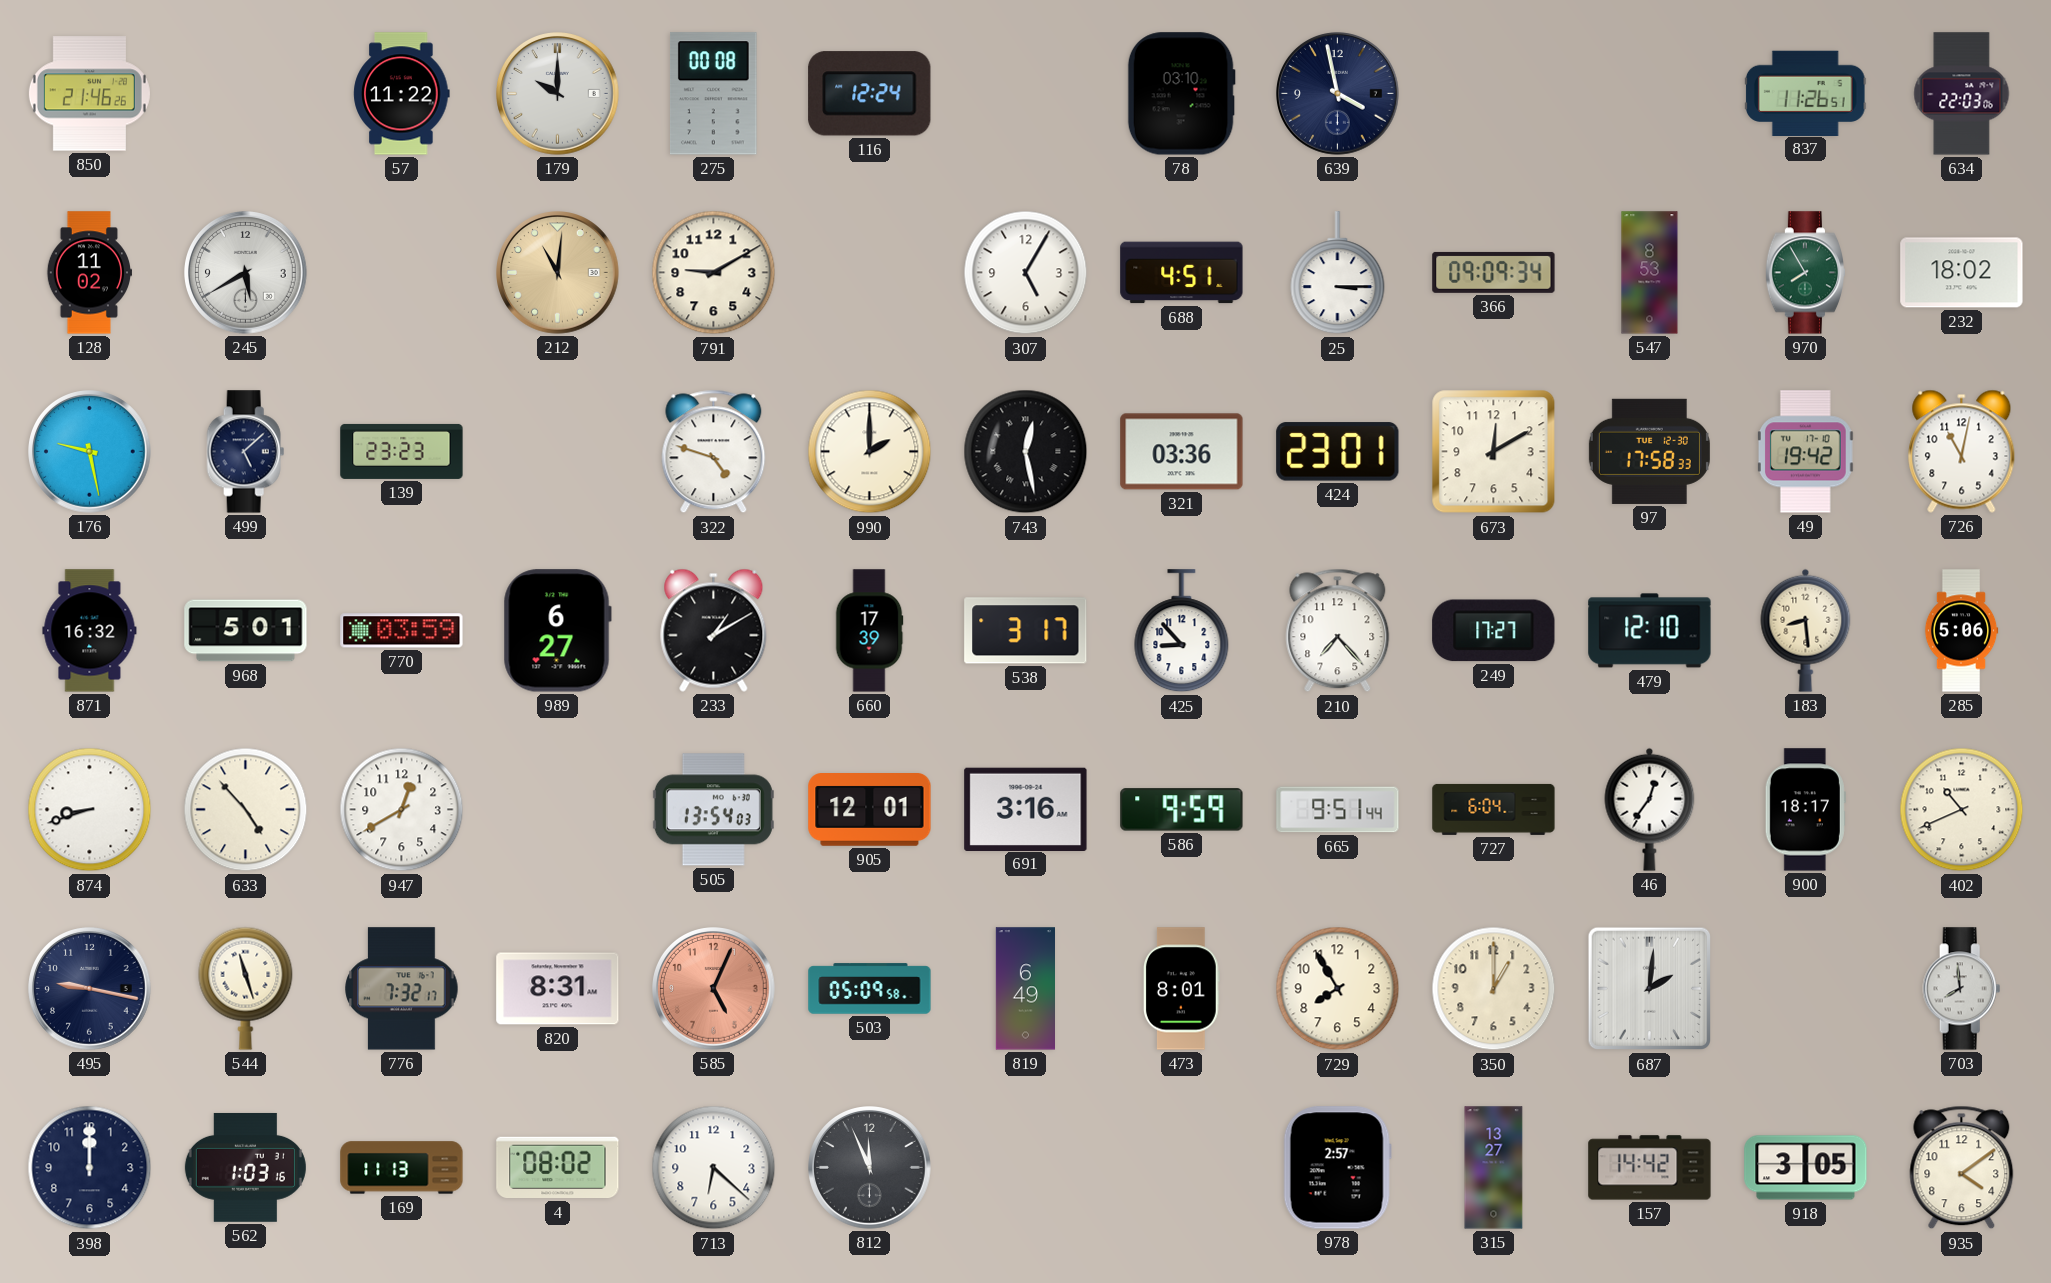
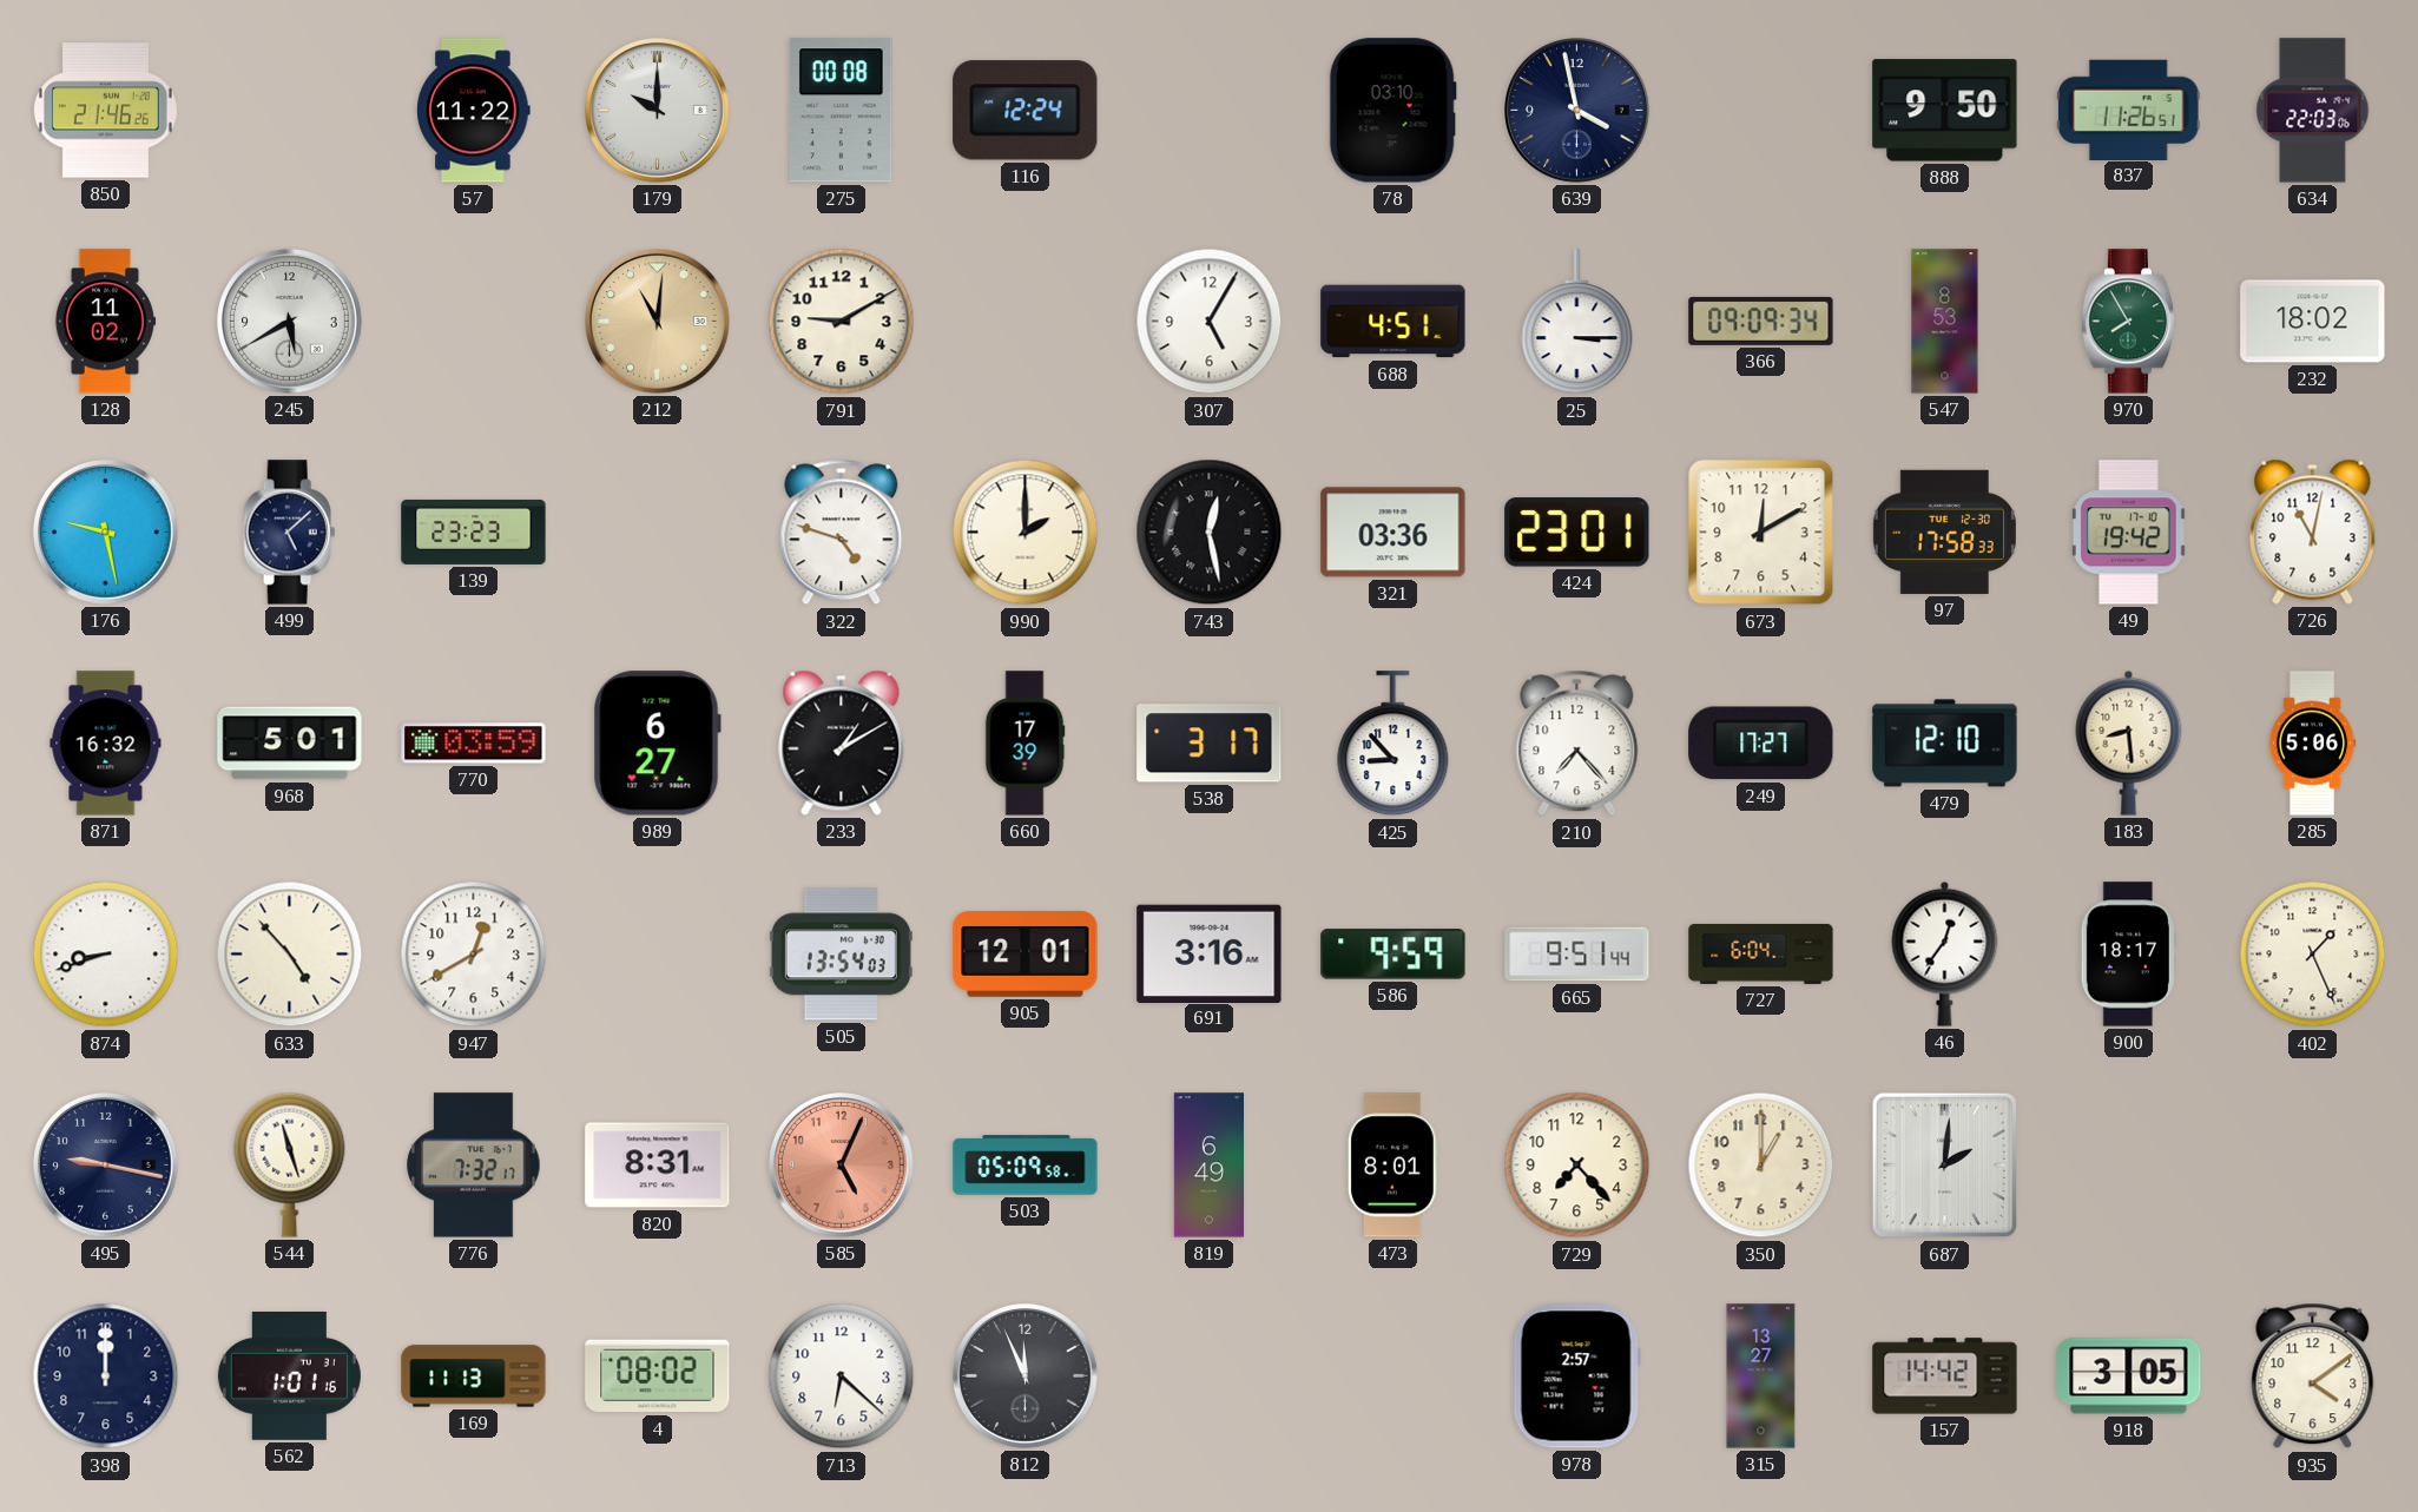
888: none -> 9:50 (1945, 111)
402: 10:41 -> 1:26 (2313, 955)
729: 7:55 -> 7:23 (1577, 1166)
703: 7:59 -> none (1962, 989)
562: 1:03 -> 1:01 (289, 1375)
